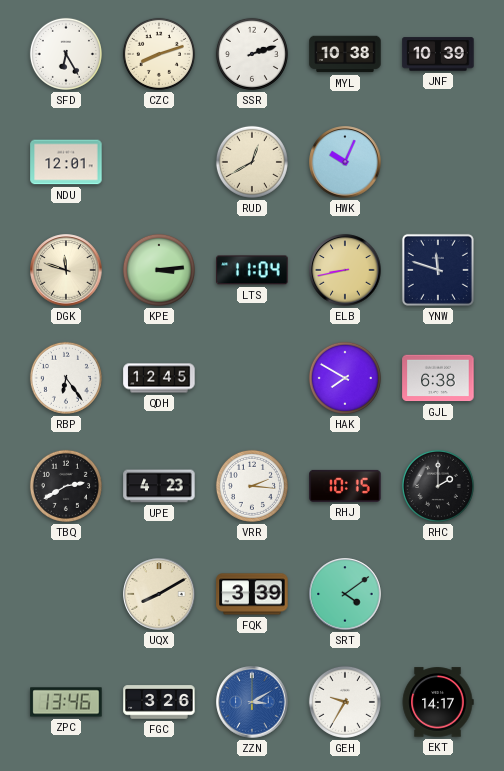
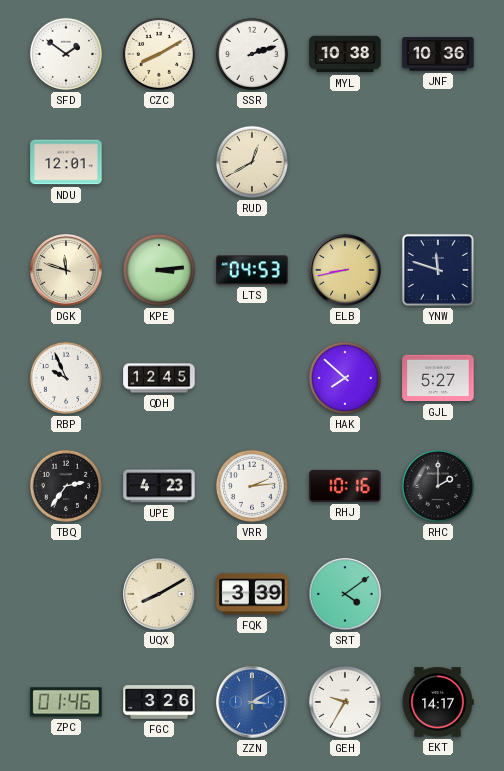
SFD: 6:25 -> 1:51 (66, 54)
CZC: 8:12 -> 8:10 (159, 54)
JNF: 10:39 -> 10:36 (438, 54)
HWK: 10:04 -> none (345, 162)
LTS: 11:04 -> 04:53 (252, 270)
RBP: 6:24 -> 9:56 (66, 378)
HAK: 7:50 -> 7:52 (345, 378)
GJL: 6:38 -> 5:27 (438, 378)
TBQ: 2:40 -> 2:36 (66, 486)
VRR: 2:16 -> 2:14 (252, 486)
RHJ: 10:15 -> 10:16 (345, 486)
ZPC: 13:46 -> 01:46 (66, 702)
